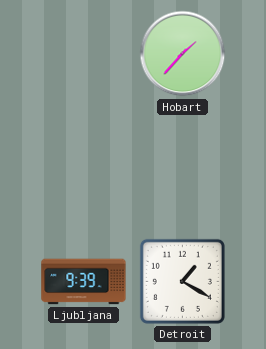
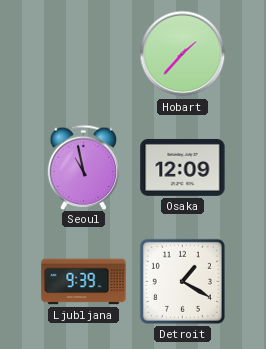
Seoul: none -> 10:58 (84, 167)
Osaka: none -> 12:09 (183, 167)
